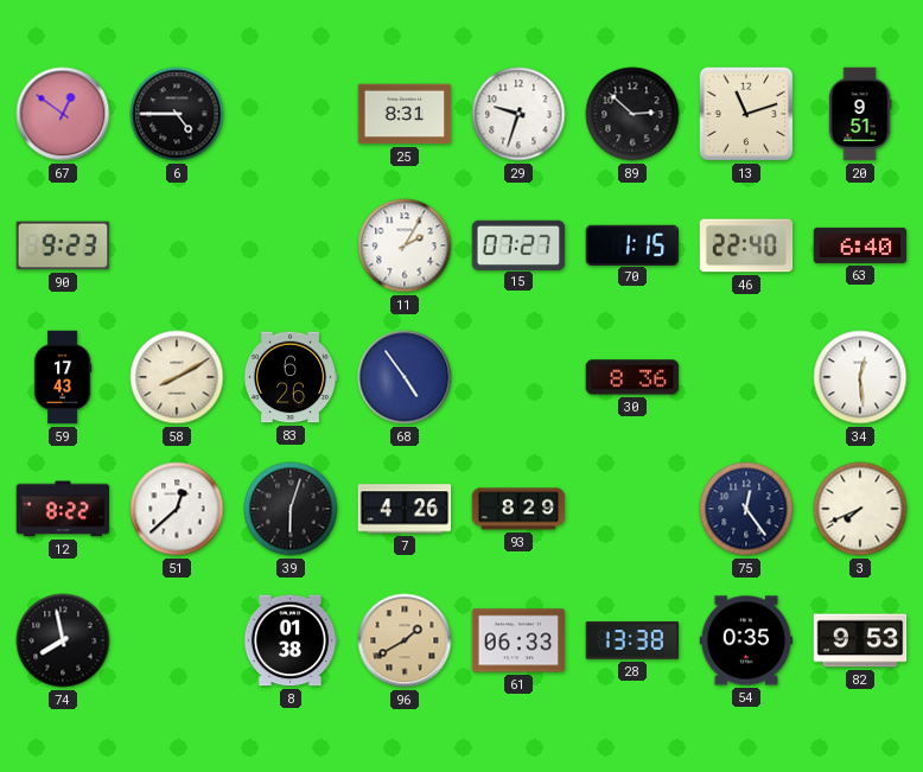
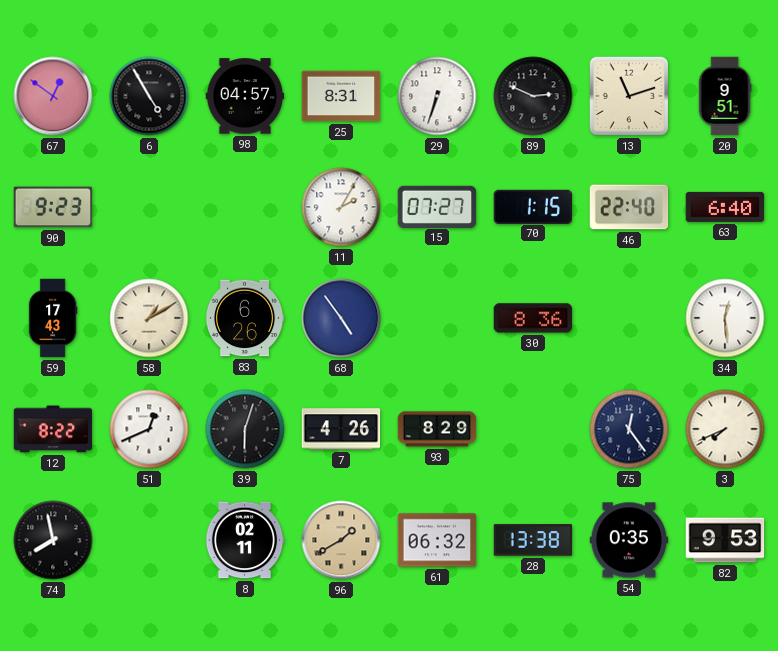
6: 4:45 -> 4:55 (149, 96)
98: none -> 04:57 (245, 96)
29: 9:33 -> 6:33 (437, 96)
89: 2:52 -> 2:49 (533, 96)
58: 8:10 -> 1:10 (149, 318)
51: 12:38 -> 12:41 (149, 429)
8: 01:38 -> 02:11 (245, 540)
61: 06:33 -> 06:32 (437, 540)
